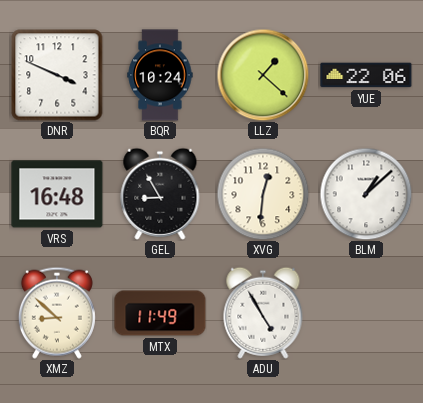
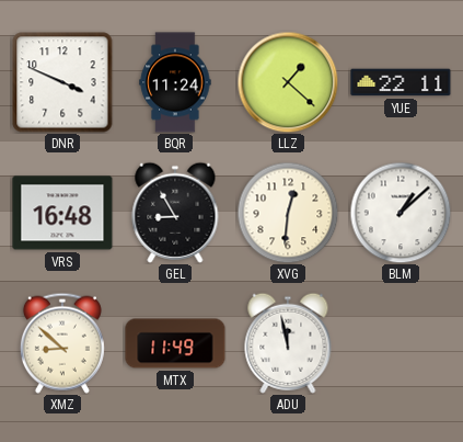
BQR: 10:24 -> 11:24 (175, 82)
YUE: 22:06 -> 22:11 (401, 82)
ADU: 4:55 -> 11:58 (288, 343)
